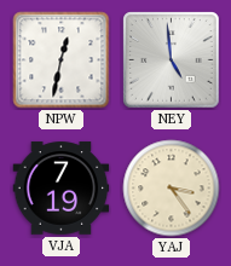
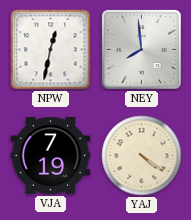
NEY: 4:59 -> 7:59 (142, 50)
YAJ: 3:24 -> 4:21 (142, 156)
